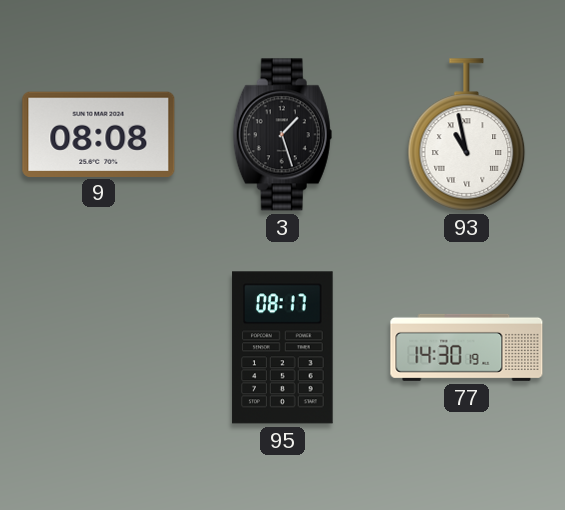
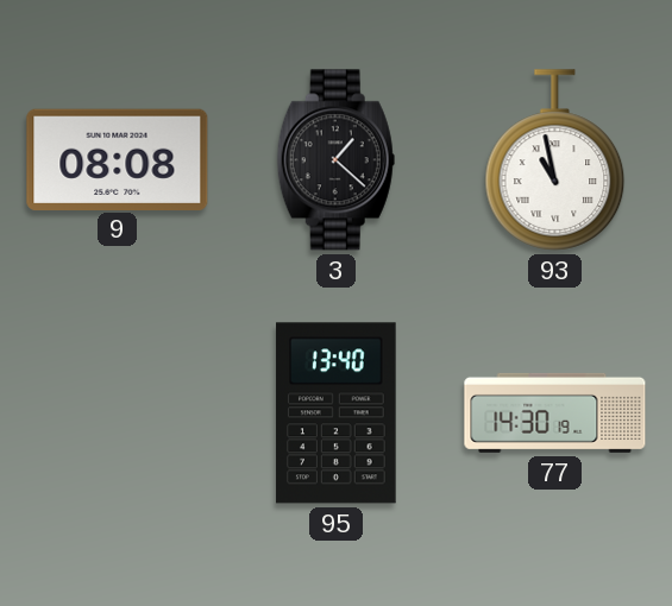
3: 1:27 -> 1:22 (335, 160)
95: 08:17 -> 13:40 (337, 414)
